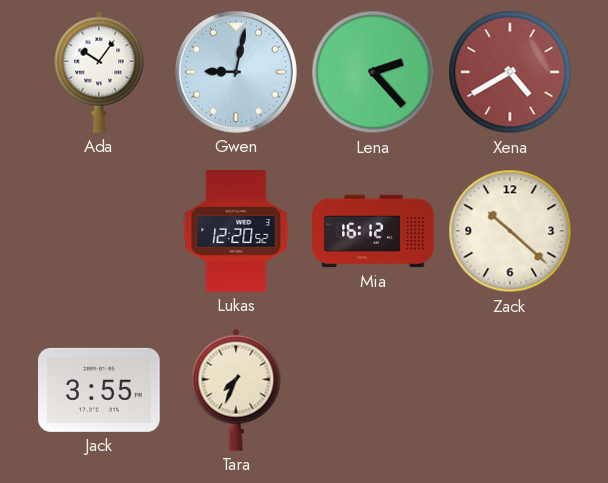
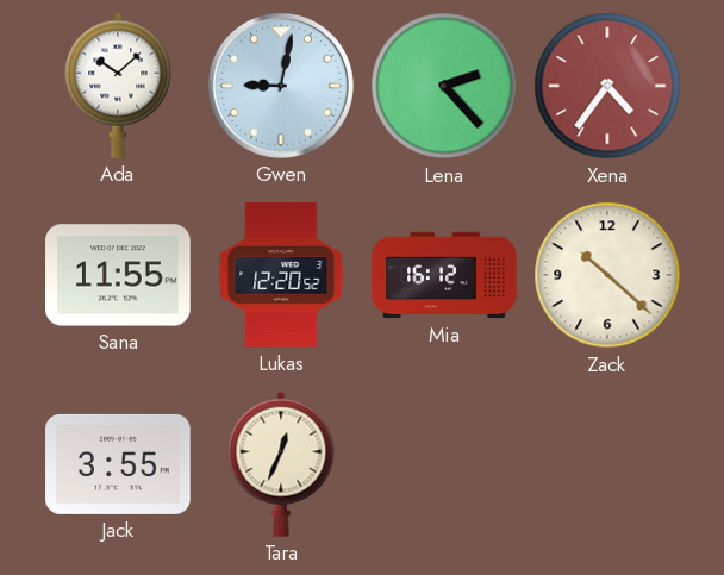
Ada: 10:06 -> 10:08 (118, 86)
Xena: 4:40 -> 4:36 (607, 86)
Sana: none -> 11:55 (118, 275)
Tara: 7:34 -> 12:34 (281, 464)
